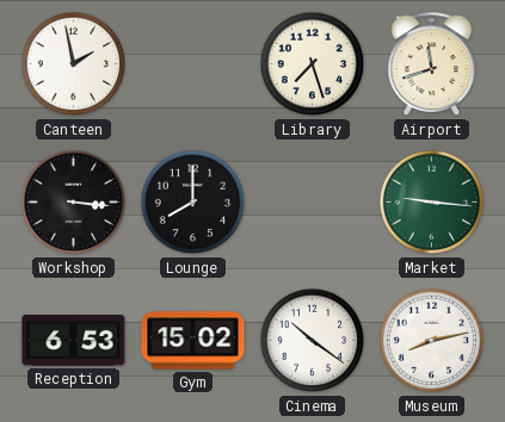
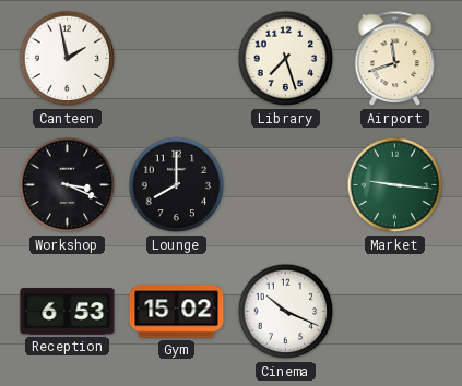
Workshop: 3:16 -> 3:19 (68, 185)
Cinema: 10:21 -> 10:19 (286, 312)
Museum: 8:13 -> none (432, 341)
